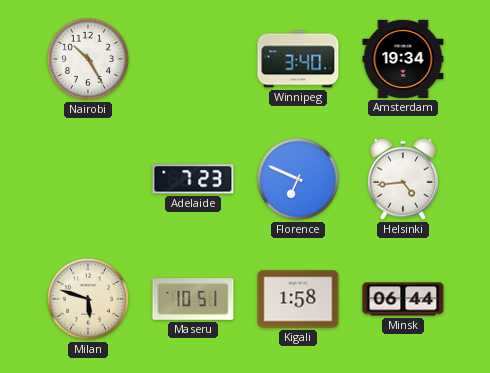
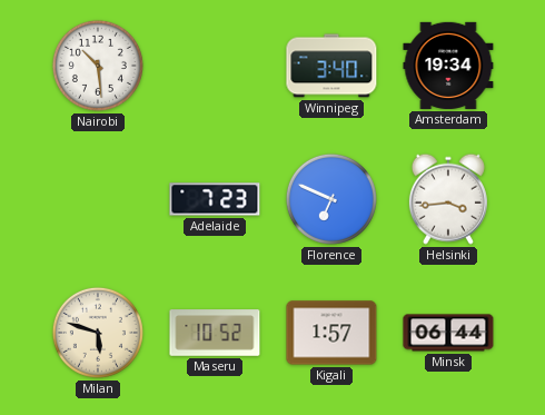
Nairobi: 10:25 -> 10:29 (98, 66)
Helsinki: 4:44 -> 3:44 (448, 199)
Maseru: 10:51 -> 10:52 (215, 333)
Kigali: 1:58 -> 1:57 (331, 333)
